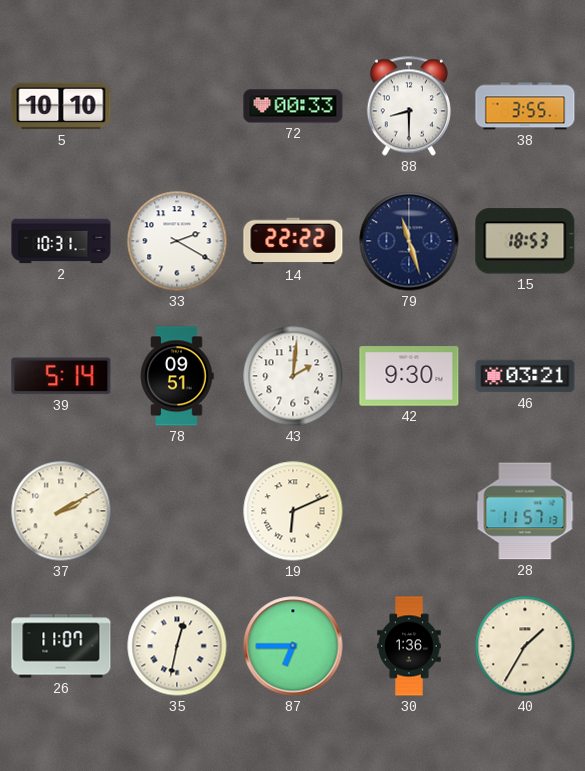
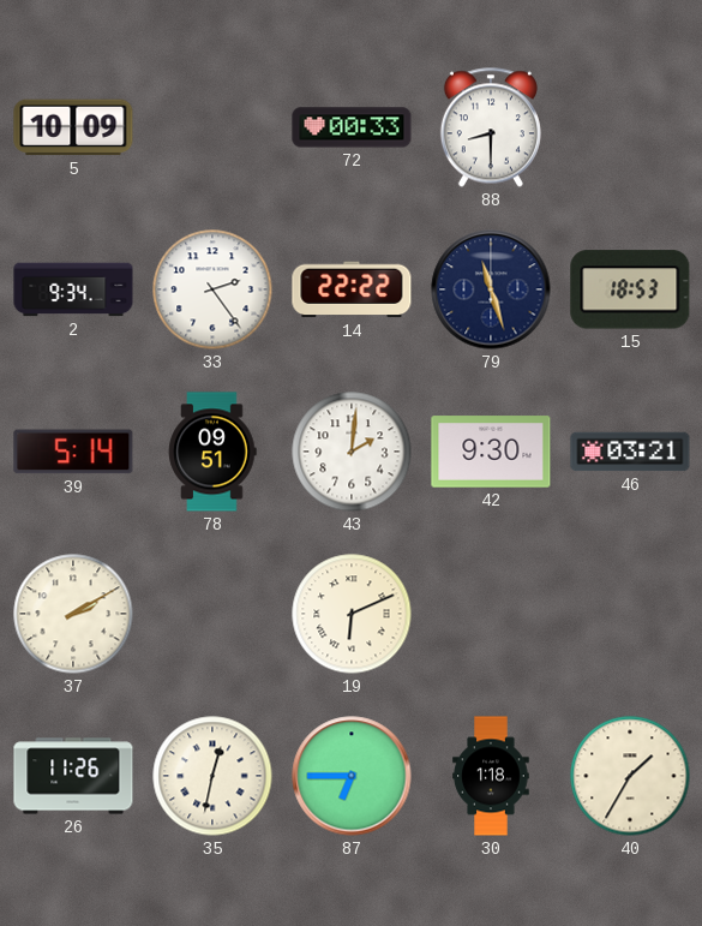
5: 10:10 -> 10:09 (73, 127)
38: 3:55 -> none (525, 106)
2: 10:31 -> 9:34 (73, 289)
33: 2:20 -> 2:24 (212, 289)
28: 11:57 -> none (525, 511)
26: 11:07 -> 11:26 (73, 776)
30: 1:36 -> 1:18 (491, 776)
